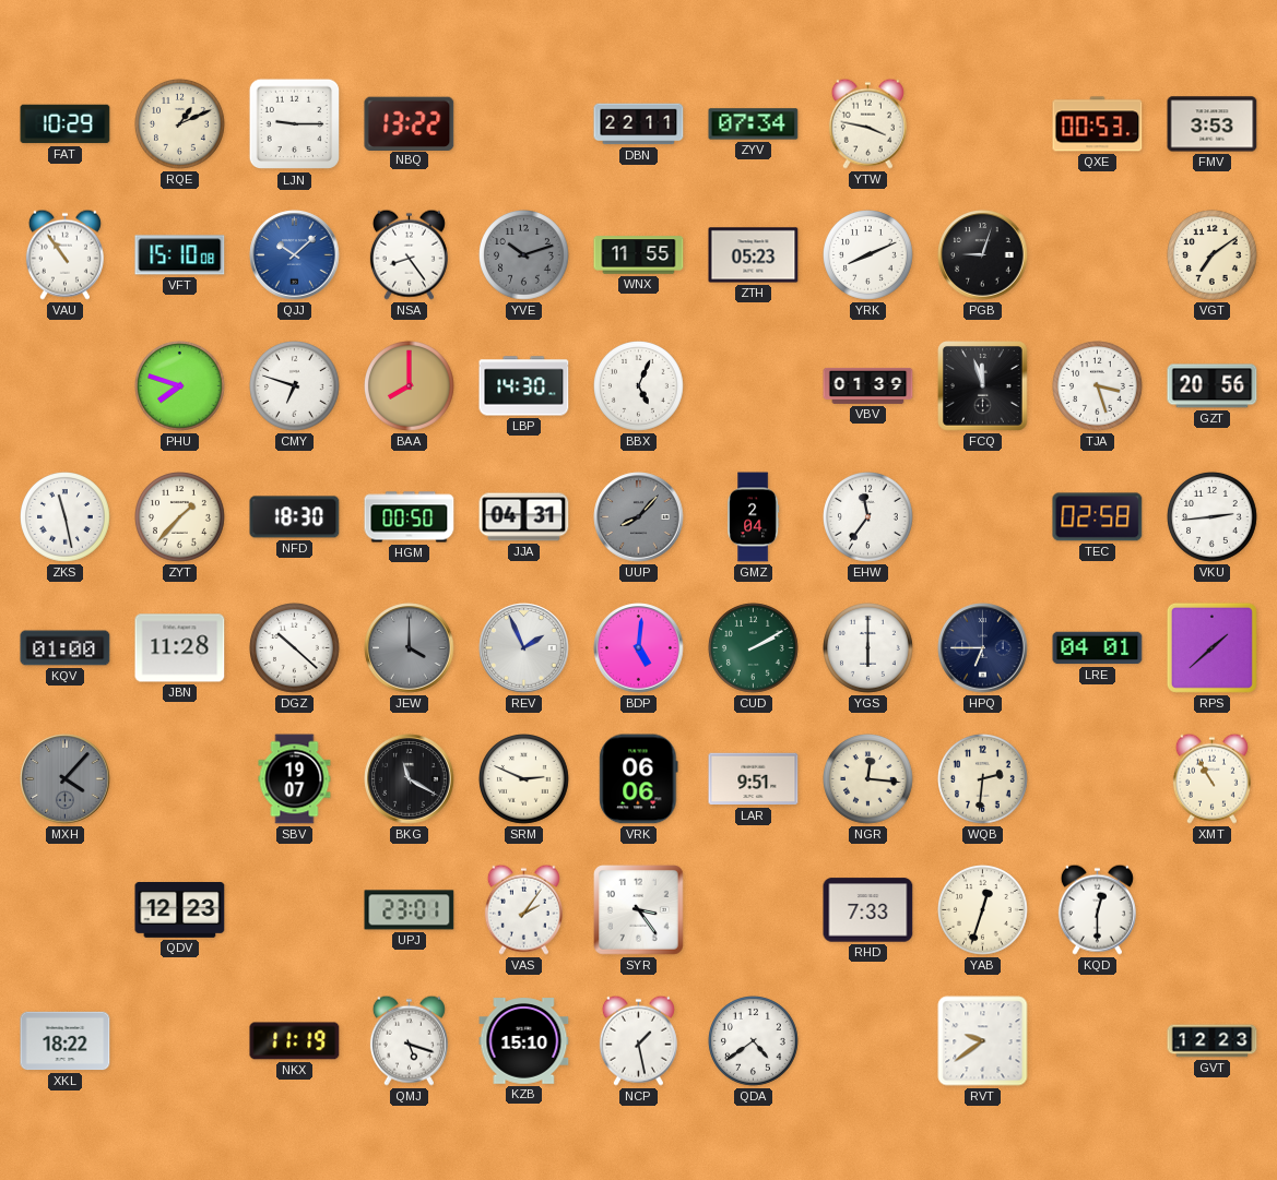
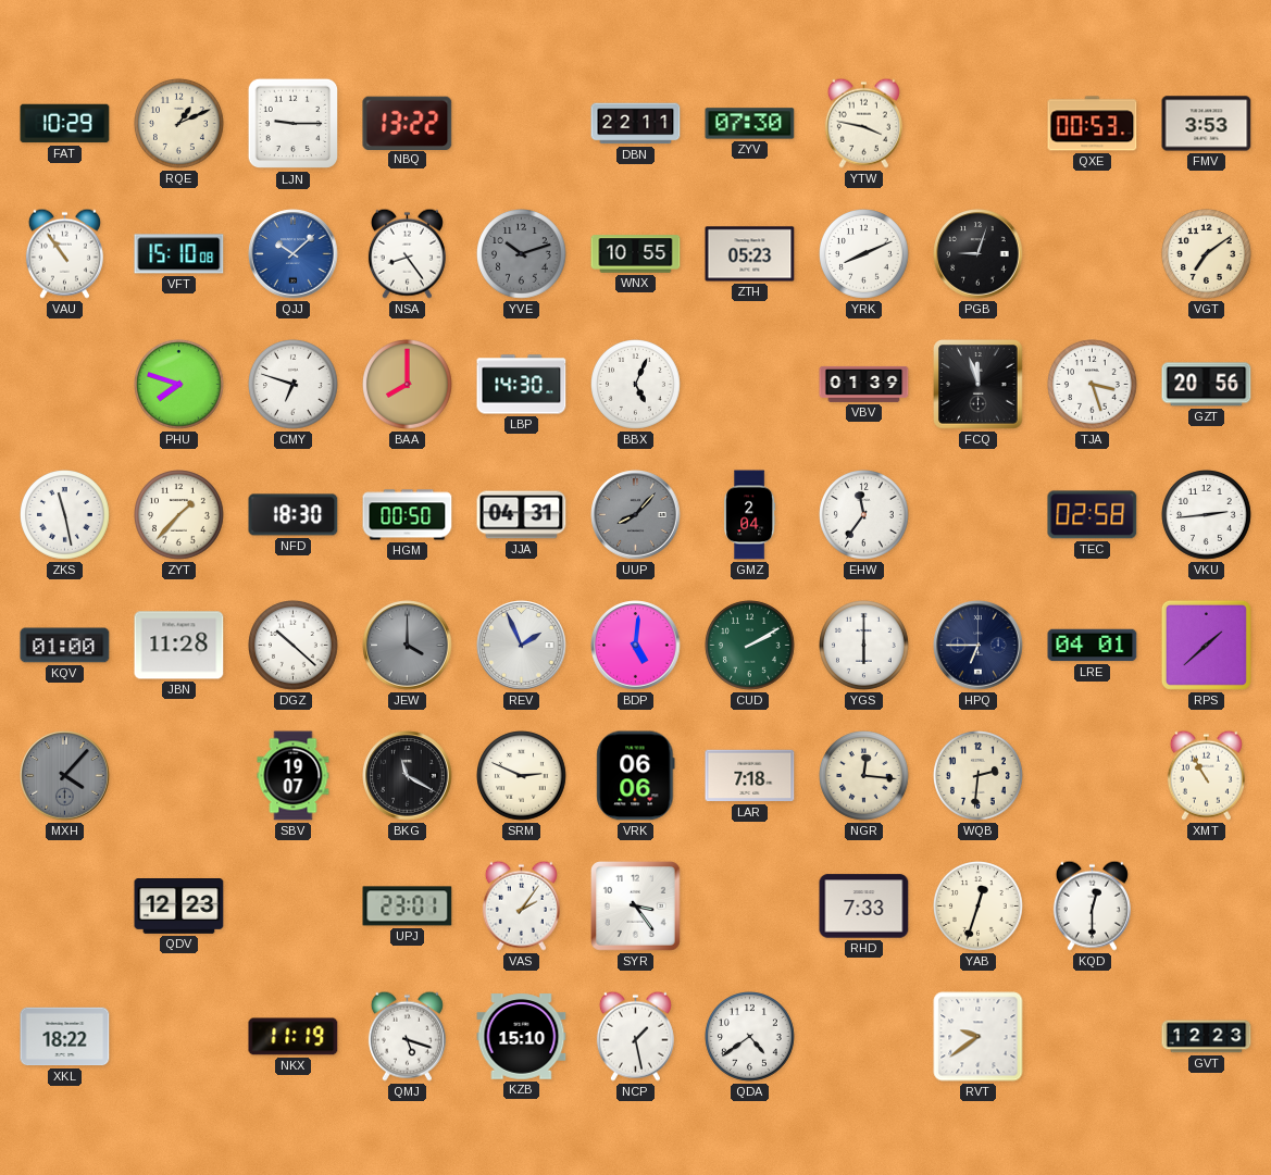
ZYV: 07:34 -> 07:30 (750, 124)
WNX: 11:55 -> 10:55 (636, 254)
LAR: 9:51 -> 7:18 (750, 776)
